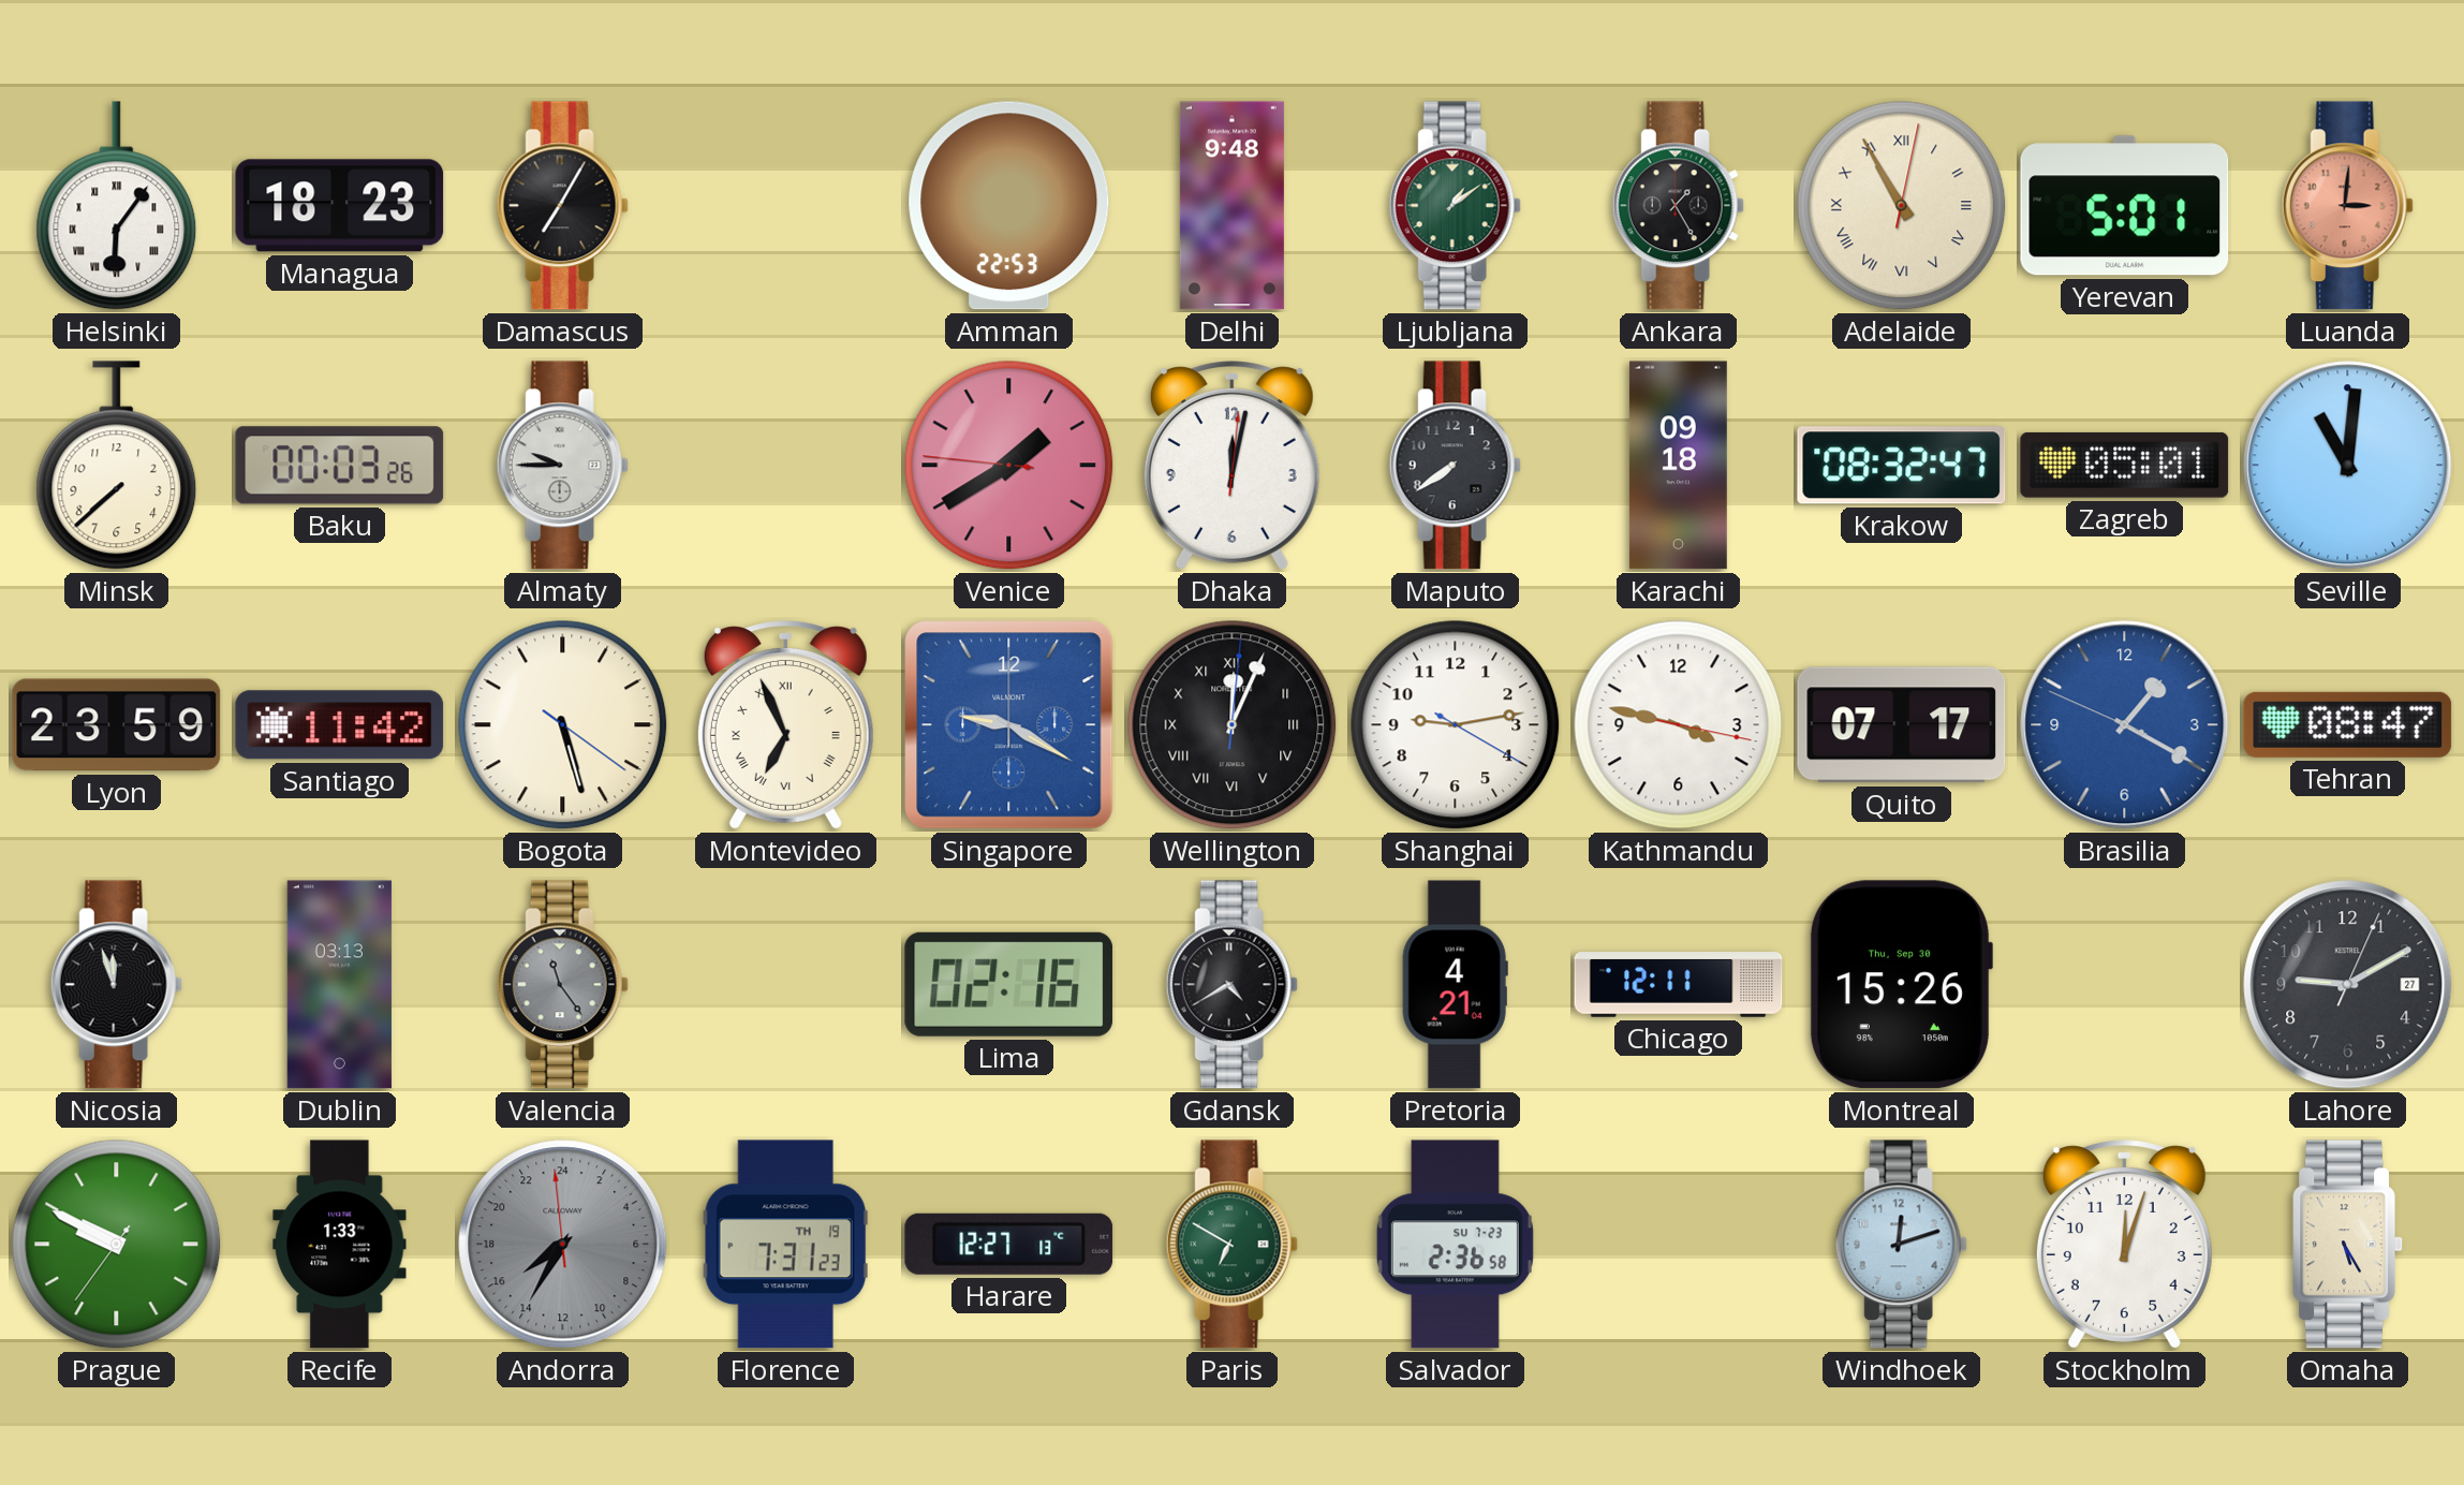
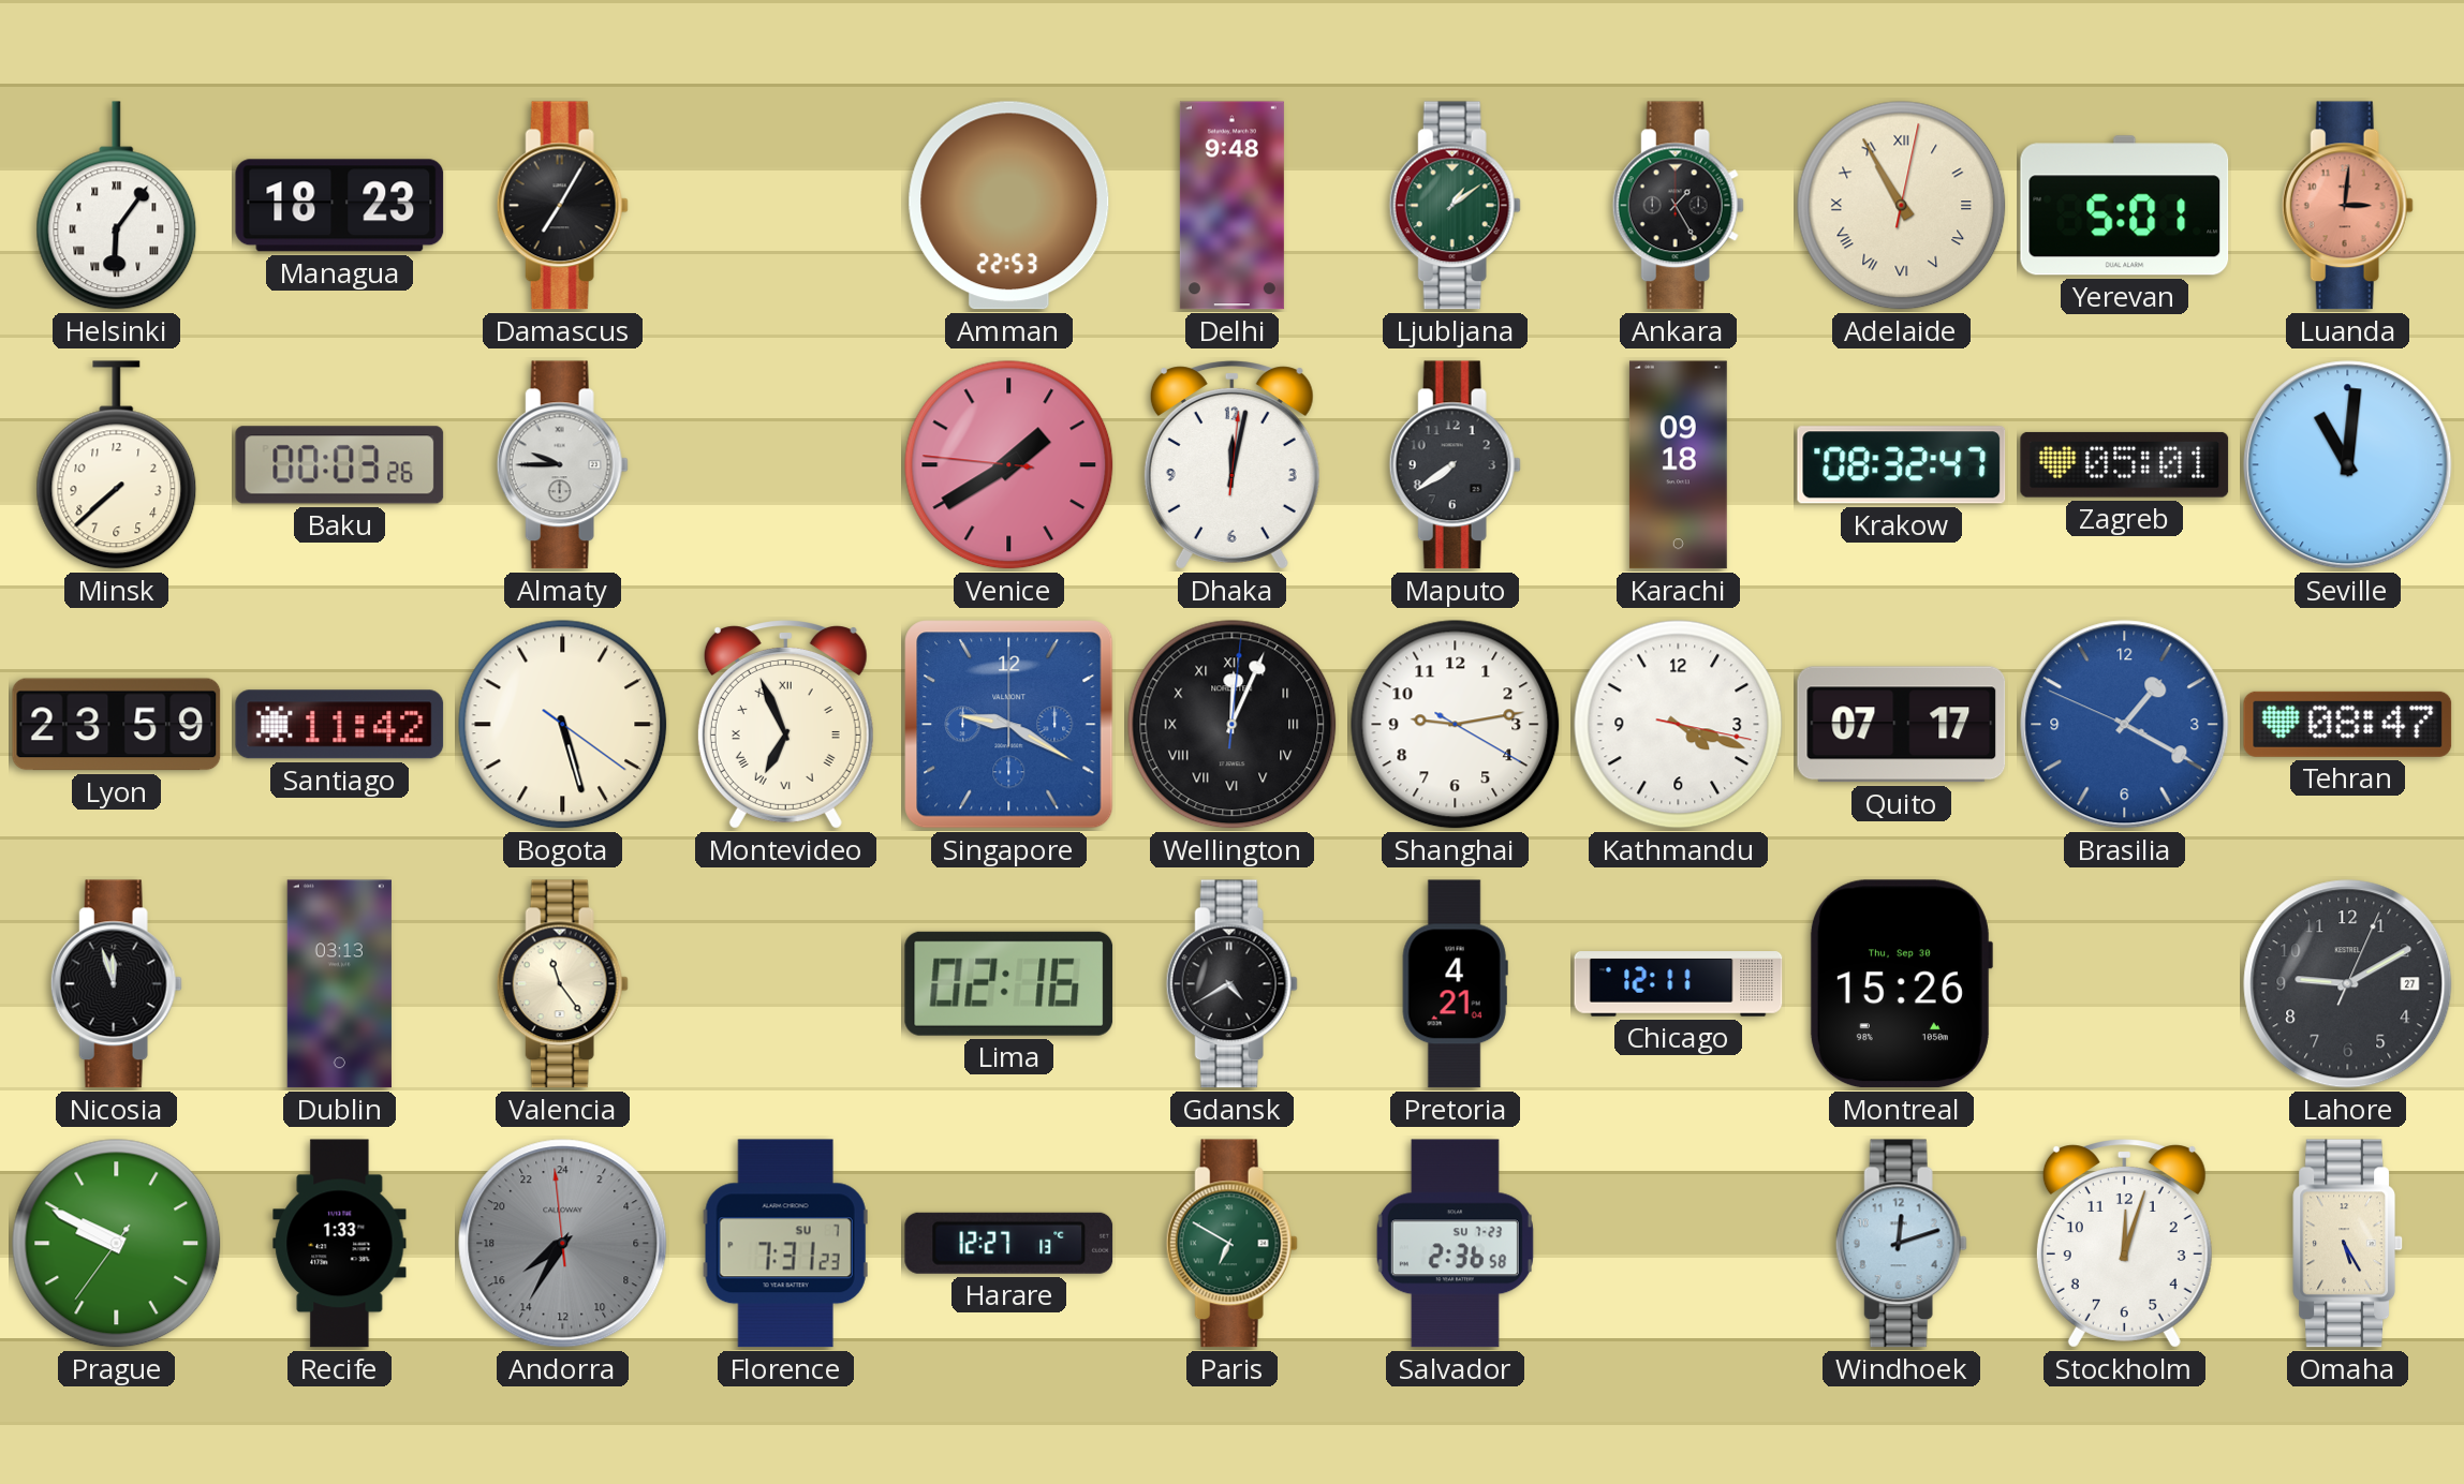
Kathmandu: 3:47 -> 4:18 (1679, 725)
Valencia dial: grey -> cream (562, 984)
Florence date: TH 19 -> SU 7 (785, 1244)
